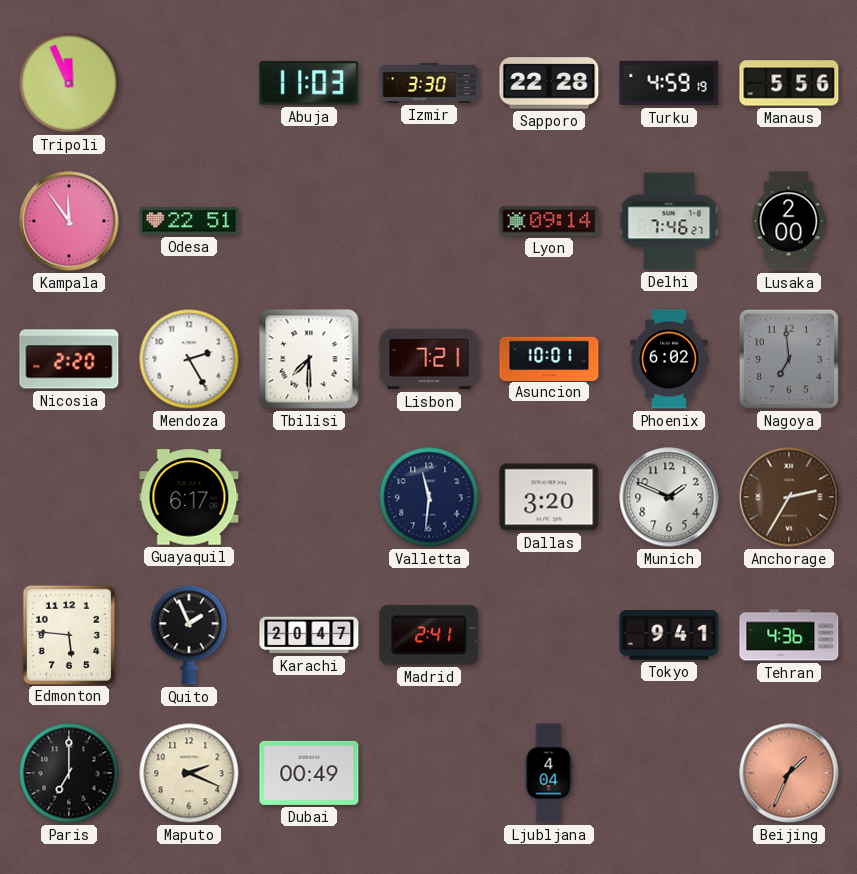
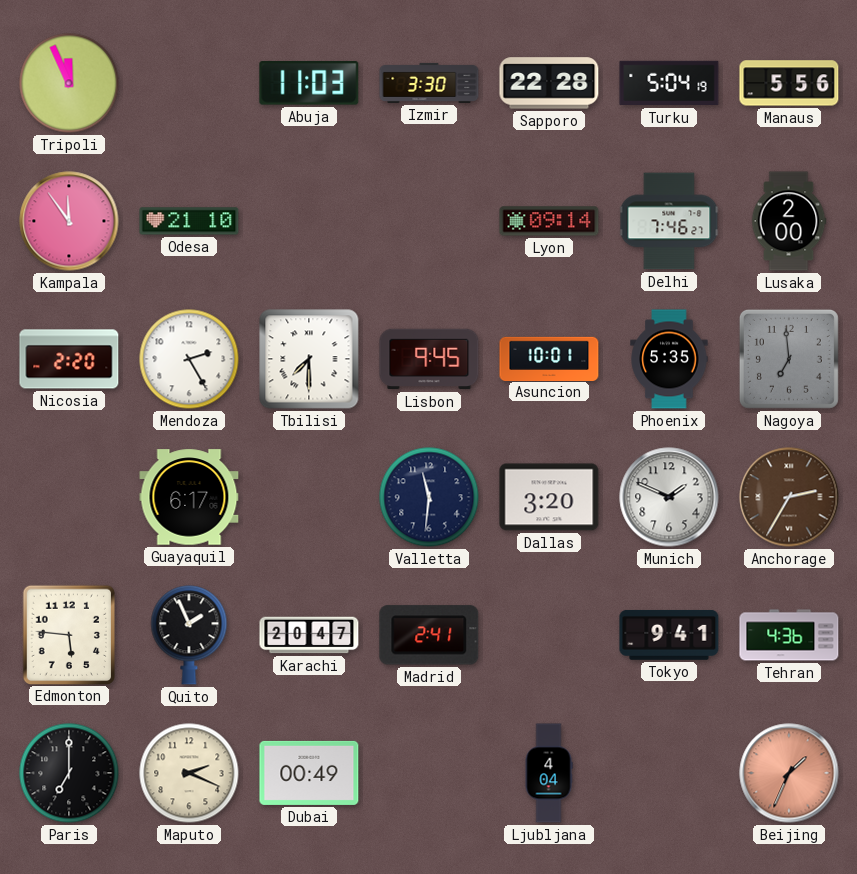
Turku: 4:59 -> 5:04 (669, 83)
Odesa: 22:51 -> 21:10 (189, 221)
Lisbon: 7:21 -> 9:45 (429, 359)
Phoenix: 6:02 -> 5:35 (669, 359)
